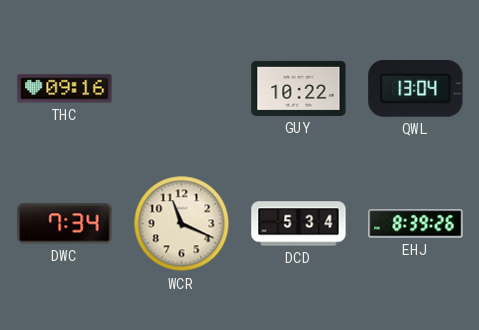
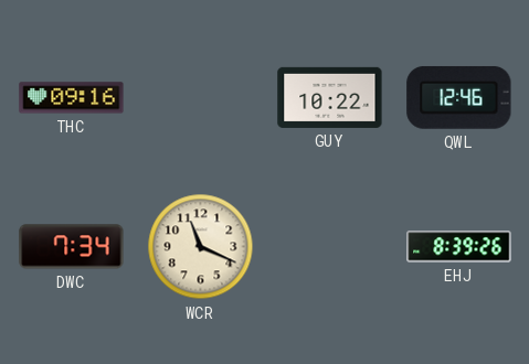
QWL: 13:04 -> 12:46 (459, 97)
DCD: 5:34 -> none (299, 224)
